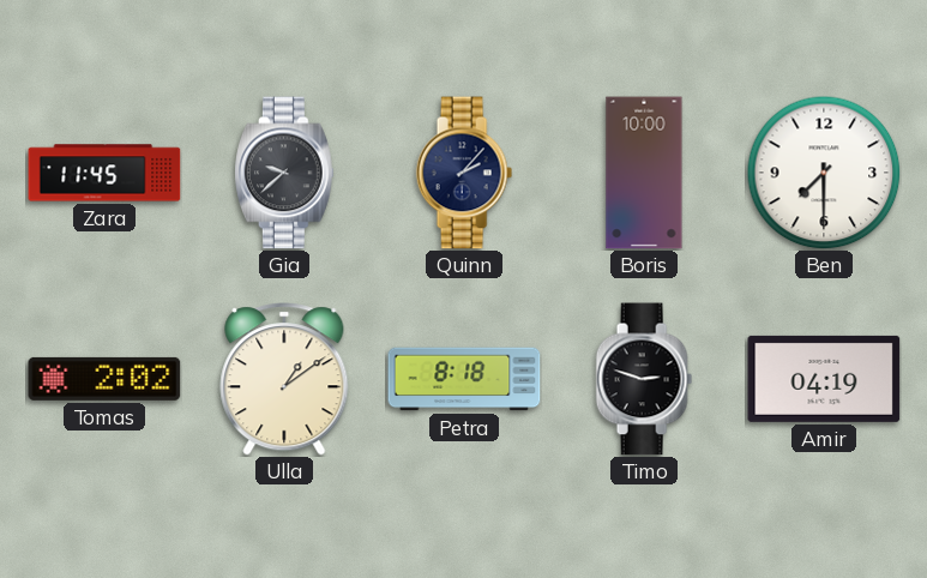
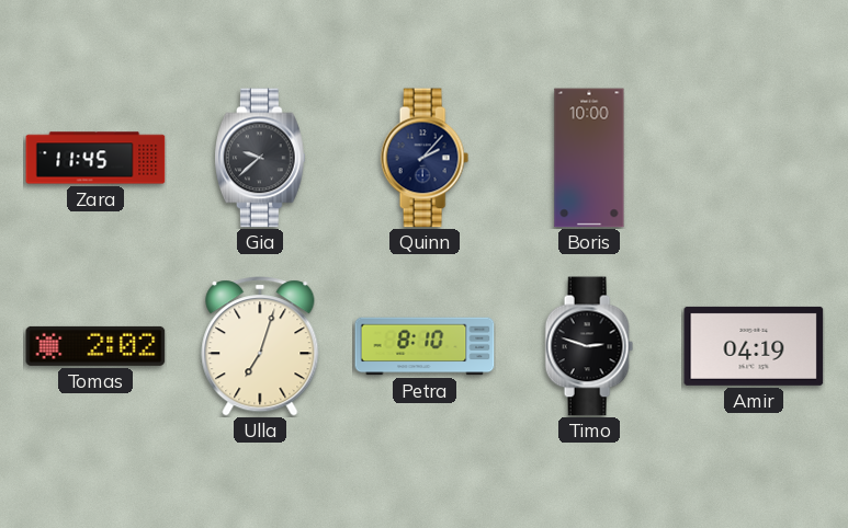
Ben: 7:30 -> none (824, 173)
Ulla: 1:09 -> 7:03 (260, 346)
Petra: 8:18 -> 8:10 (425, 346)
